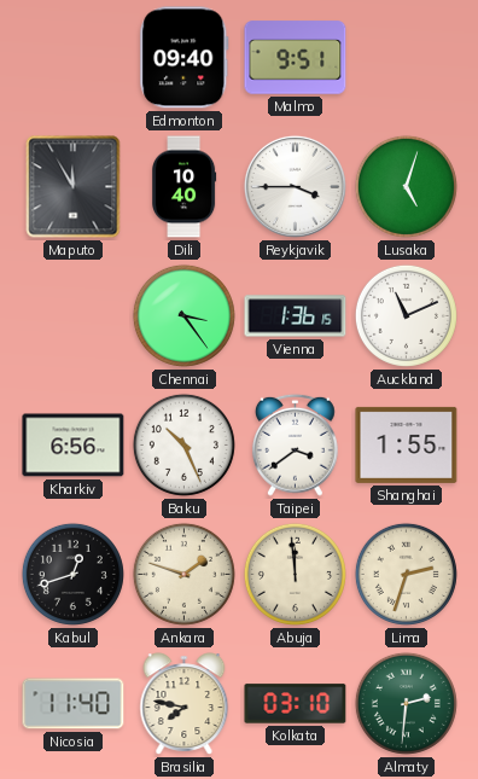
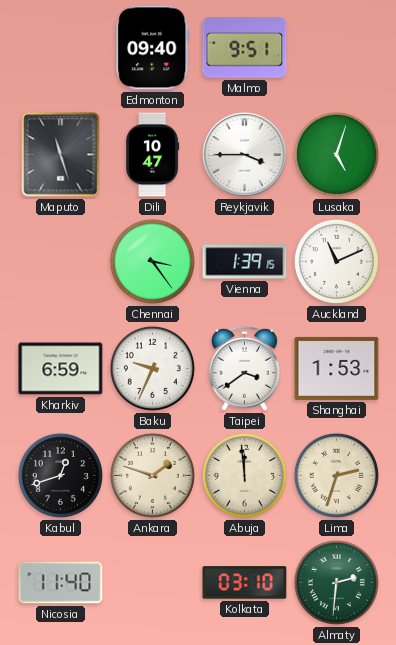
Maputo: 11:55 -> 11:27 (61, 155)
Dili: 10:40 -> 10:47 (153, 155)
Vienna: 1:36 -> 1:39 (245, 262)
Kharkiv: 6:56 -> 6:59 (61, 369)
Baku: 10:26 -> 9:34 (152, 368)
Shanghai: 1:55 -> 1:53 (337, 368)
Brasilia: 7:47 -> none (185, 704)
